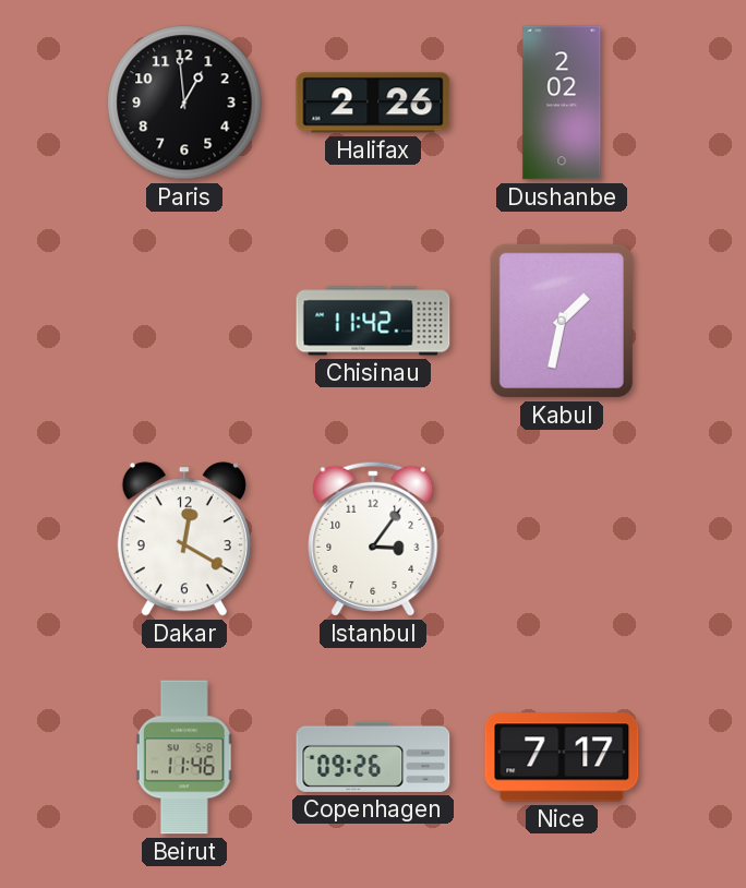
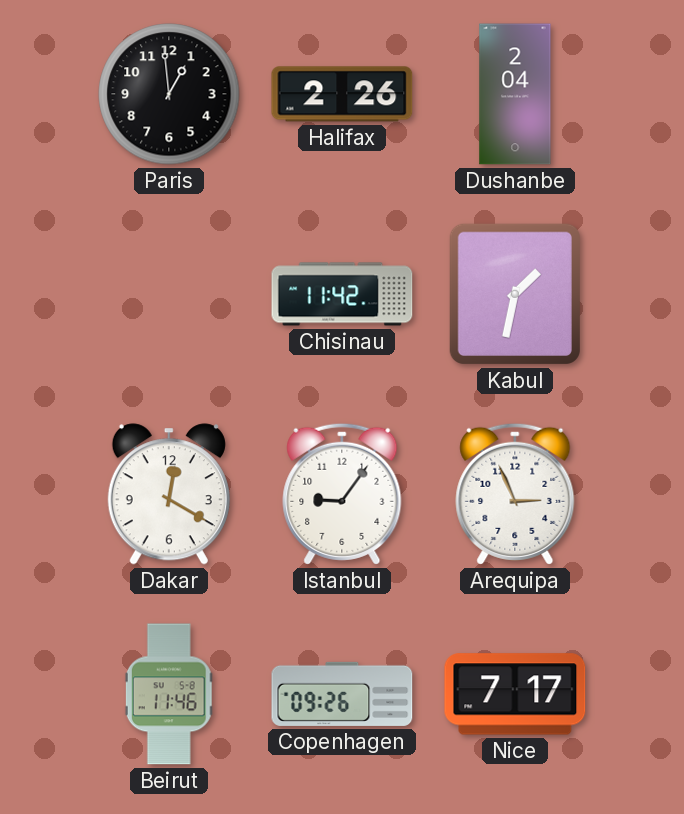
Dushanbe: 2:02 -> 2:04 (515, 94)
Istanbul: 3:06 -> 9:06 (342, 494)
Arequipa: none -> 2:56 (515, 494)
